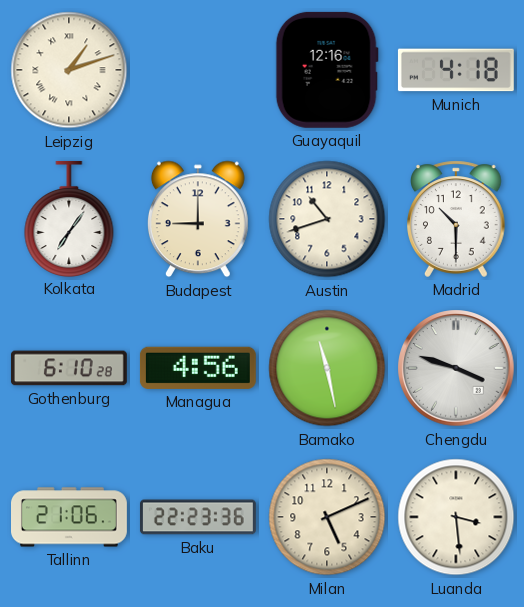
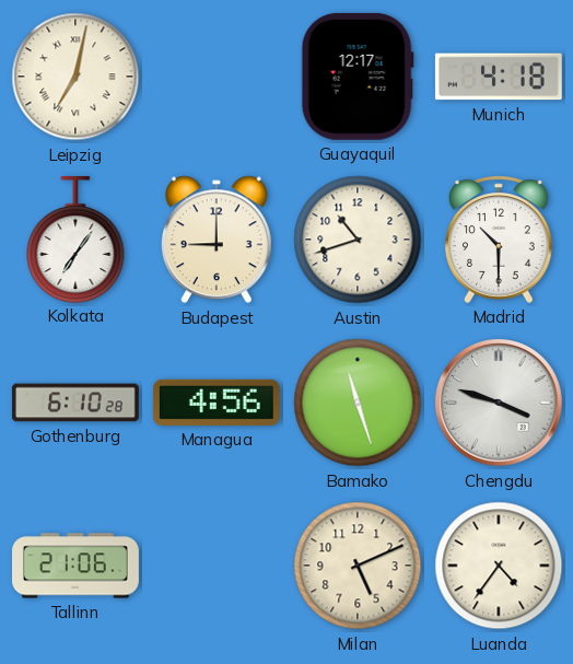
Leipzig: 1:12 -> 7:02 (75, 77)
Guayaquil: 12:16 -> 12:17 (358, 77)
Bamako: 11:28 -> 11:27 (358, 403)
Baku: 22:23 -> none (198, 517)
Luanda: 3:29 -> 4:36 (499, 566)
